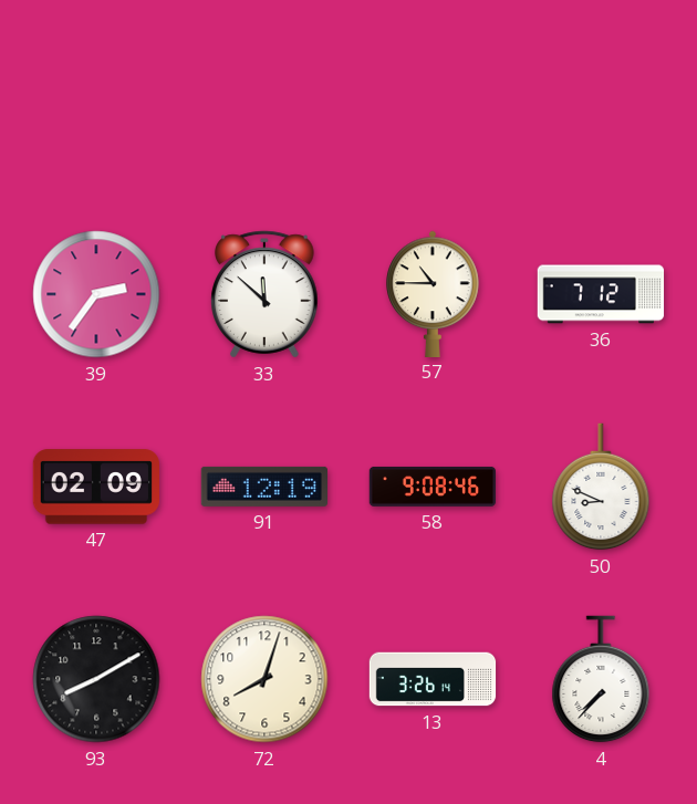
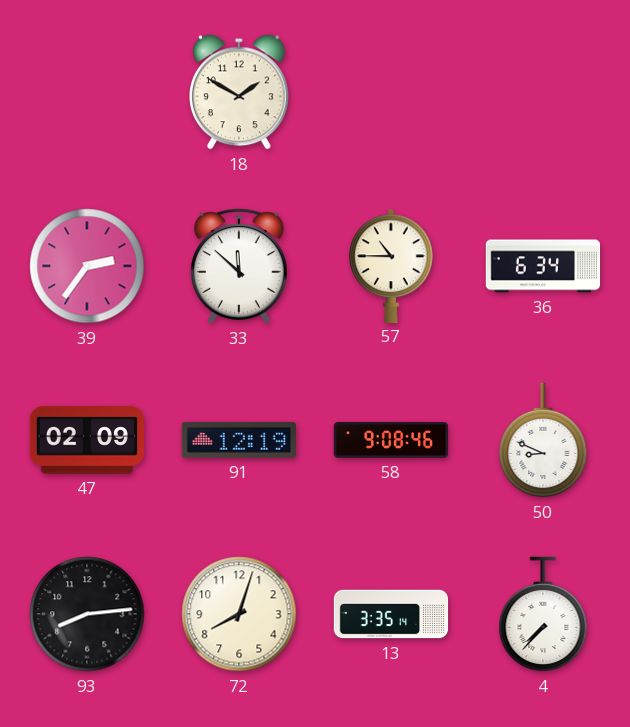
18: none -> 1:50 (240, 92)
36: 7:12 -> 6:34 (543, 266)
93: 8:10 -> 8:14 (87, 614)
13: 3:26 -> 3:35 (391, 614)
